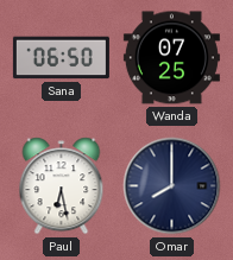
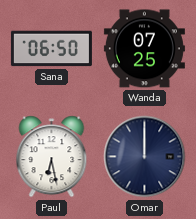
Omar: 8:00 -> 12:00 (145, 157)
